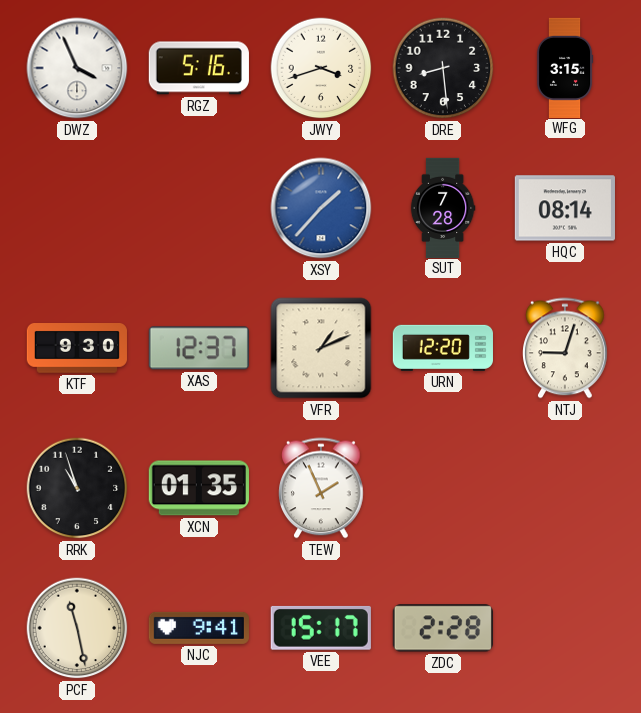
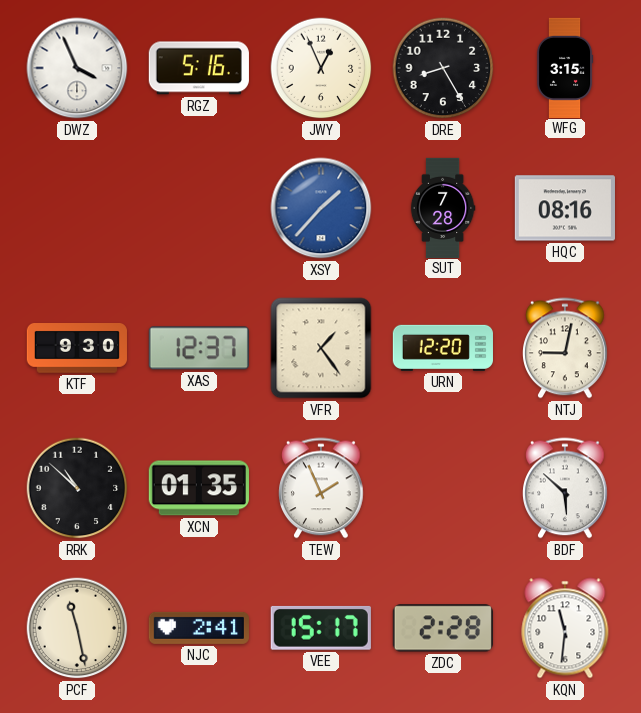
JWY: 3:42 -> 12:56 (321, 68)
DRE: 8:29 -> 8:25 (443, 68)
HQC: 08:14 -> 08:16 (565, 208)
VFR: 1:11 -> 1:24 (321, 348)
NTJ: 9:03 -> 9:02 (565, 348)
RRK: 10:57 -> 10:52 (77, 488)
BDF: none -> 5:52 (565, 488)
NJC: 9:41 -> 2:41 (199, 628)
KQN: none -> 11:31 (565, 628)
